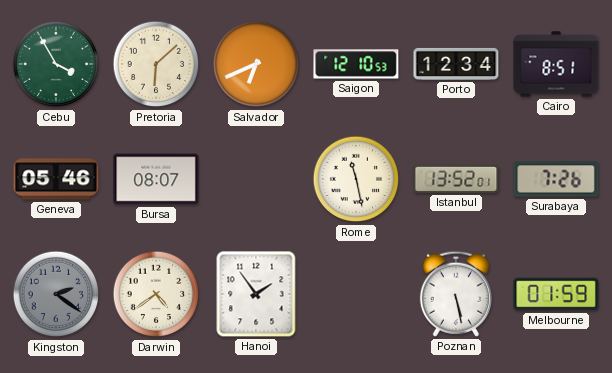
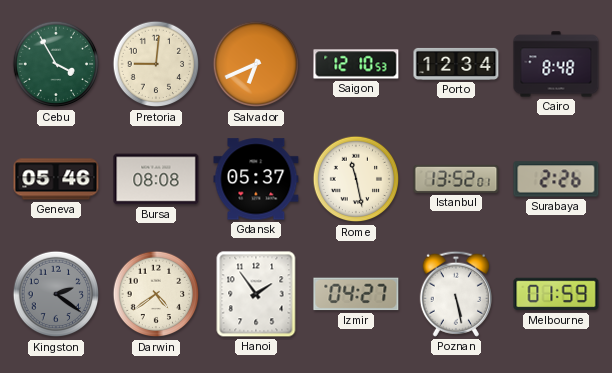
Pretoria: 6:08 -> 9:01 (156, 64)
Cairo: 8:51 -> 8:48 (556, 64)
Bursa: 08:07 -> 08:08 (156, 179)
Gdansk: none -> 05:37 (256, 179)
Surabaya: 7:26 -> 2:26 (556, 179)
Izmir: none -> 04:27 (356, 294)
